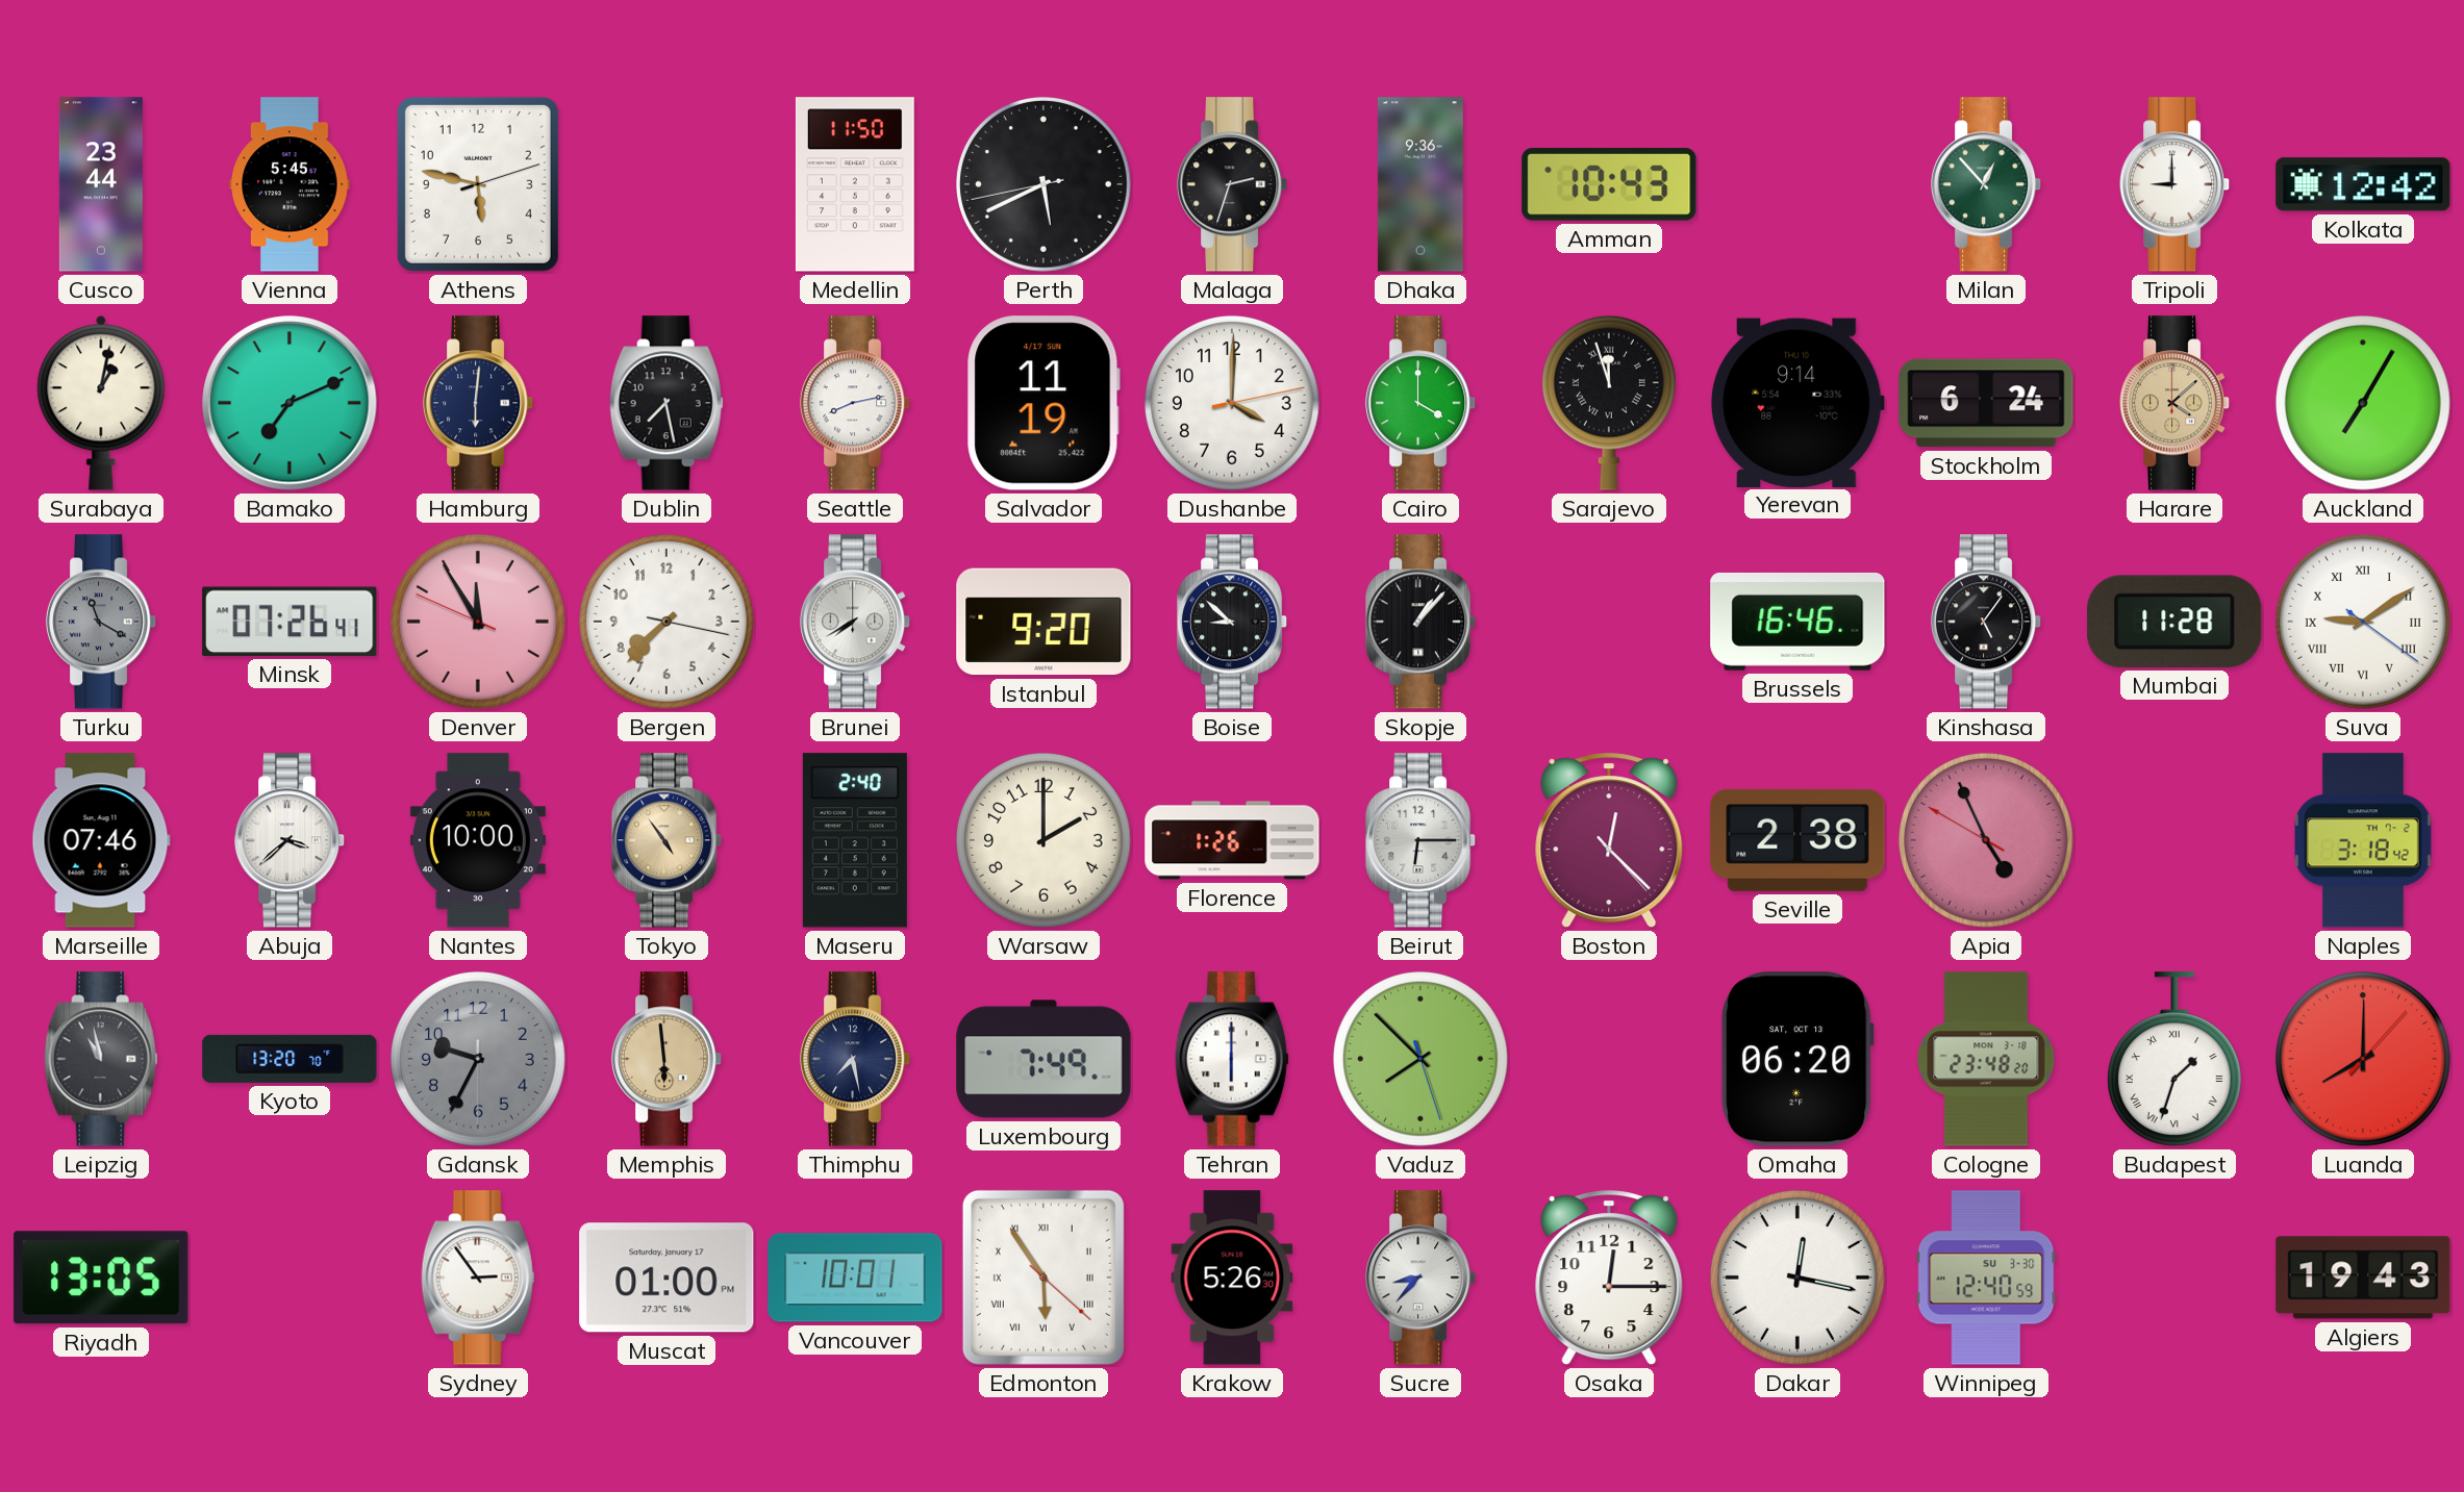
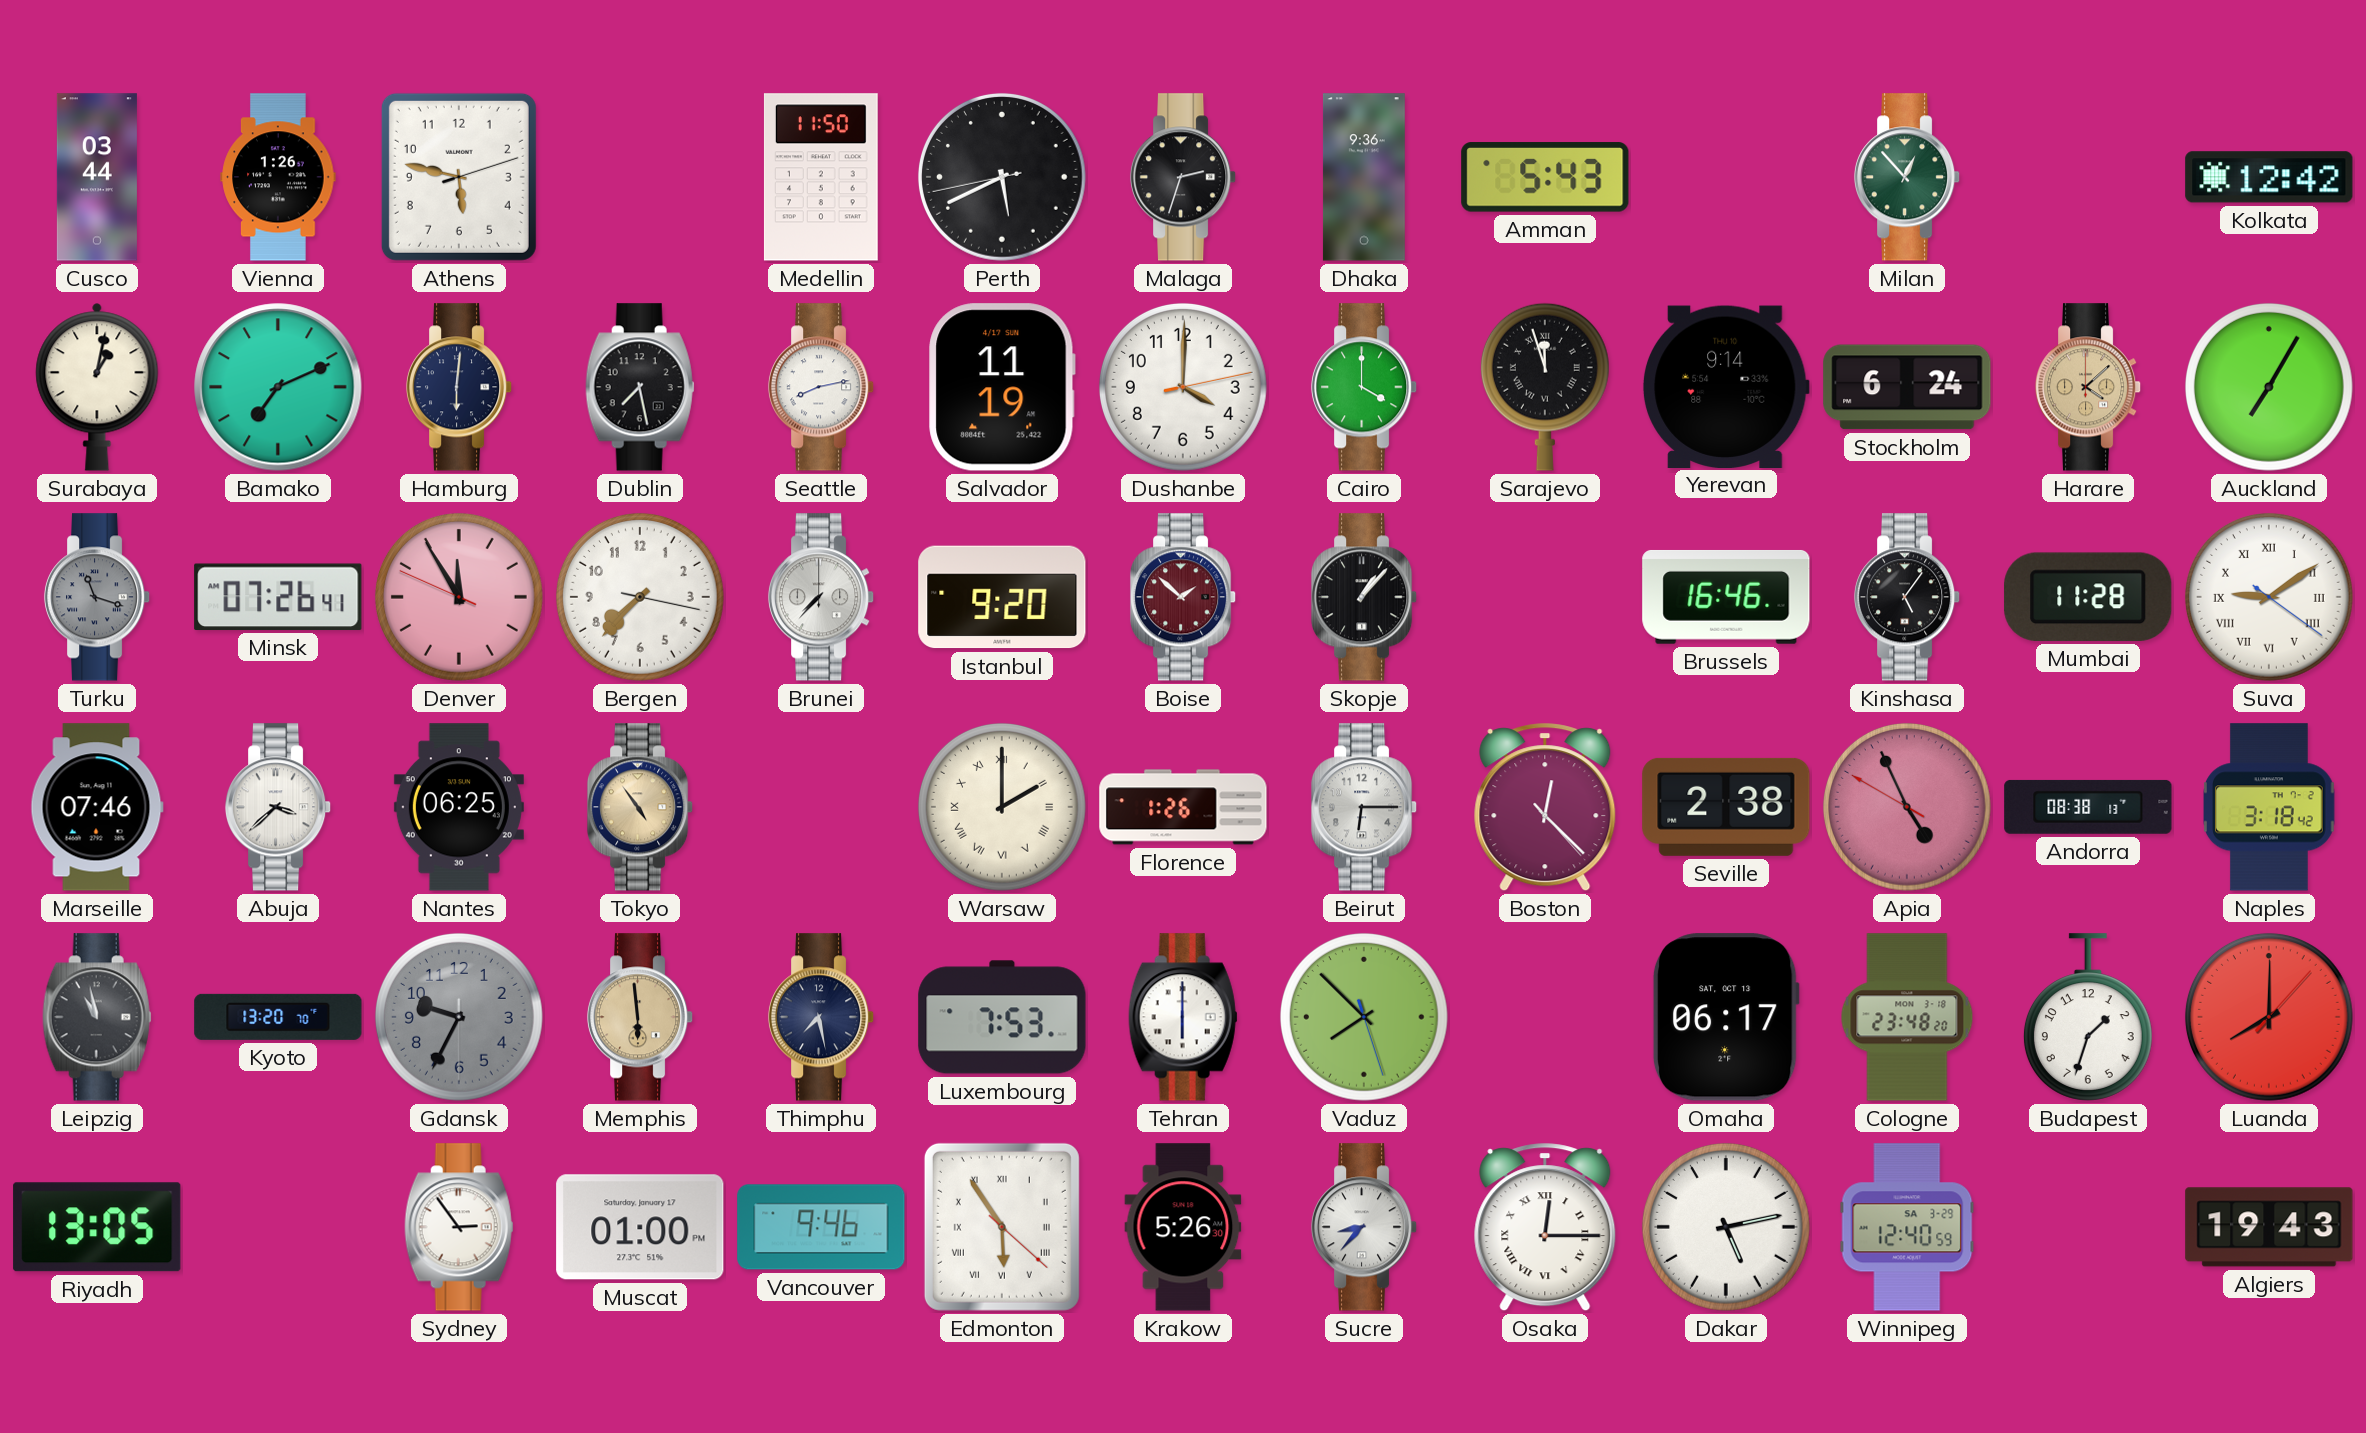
Cusco: 23:44 -> 03:44 (97, 177)
Vienna: 5:45 -> 1:26 (278, 177)
Amman: 10:43 -> 5:43 (1545, 177)
Tripoli: 9:00 -> none (2174, 184)
Turku: 11:20 -> 11:18 (97, 597)
Brunei: 7:40 -> 7:37 (821, 597)
Boise: 8:52 -> 1:52 (1183, 597)
Boise dial: black -> burgundy (1183, 597)
Nantes: 10:00 -> 06:25 (459, 807)
Maseru: 2:40 -> none (855, 840)
Warsaw numerals: Arabic -> Roman (1002, 807)
Andorra: none -> 08:38 (2088, 807)
Luxembourg: 7:49 -> 7:53 (1002, 1017)
Omaha: 06:20 -> 06:17 (1726, 1017)
Budapest numerals: Roman -> Arabic (2088, 1017)
Vancouver: 10:01 -> 9:46 (821, 1227)
Osaka numerals: Arabic -> Roman (1545, 1228)
Dakar: 12:17 -> 5:13 (1726, 1227)
Winnipeg date: SU 3-30 -> SA 3-29 (1907, 1227)
